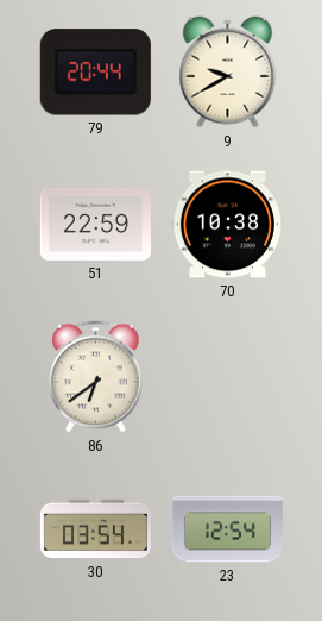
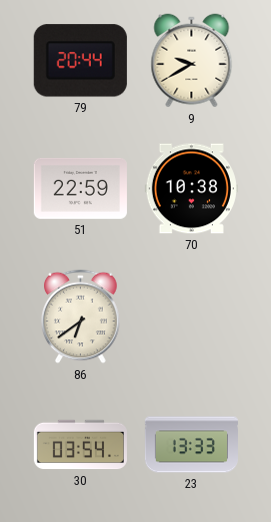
23: 12:54 -> 13:33 (191, 445)
